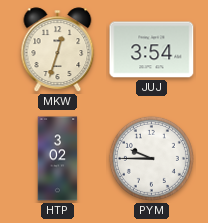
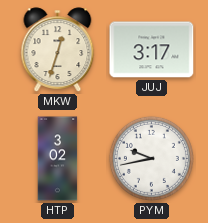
JUJ: 3:54 -> 3:17 (152, 50)
PYM: 9:45 -> 9:43 (151, 158)
